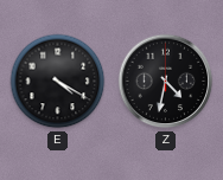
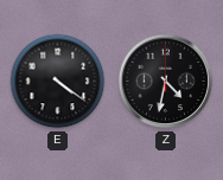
E: 4:20 -> 4:21 (58, 82)
